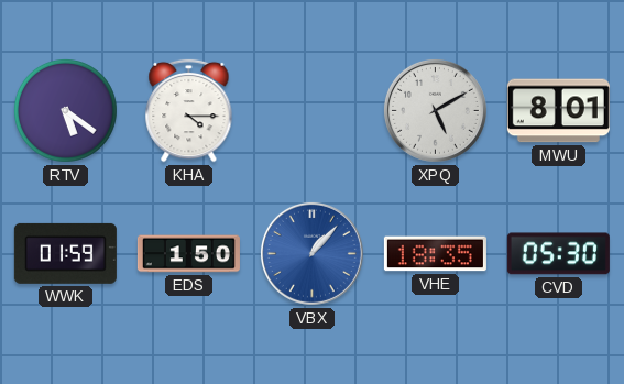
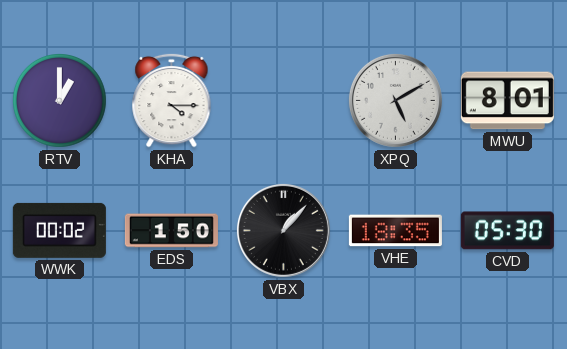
RTV: 5:21 -> 1:00 (60, 101)
WWK: 01:59 -> 00:02 (59, 230)
VBX dial: blue -> black (283, 230)
